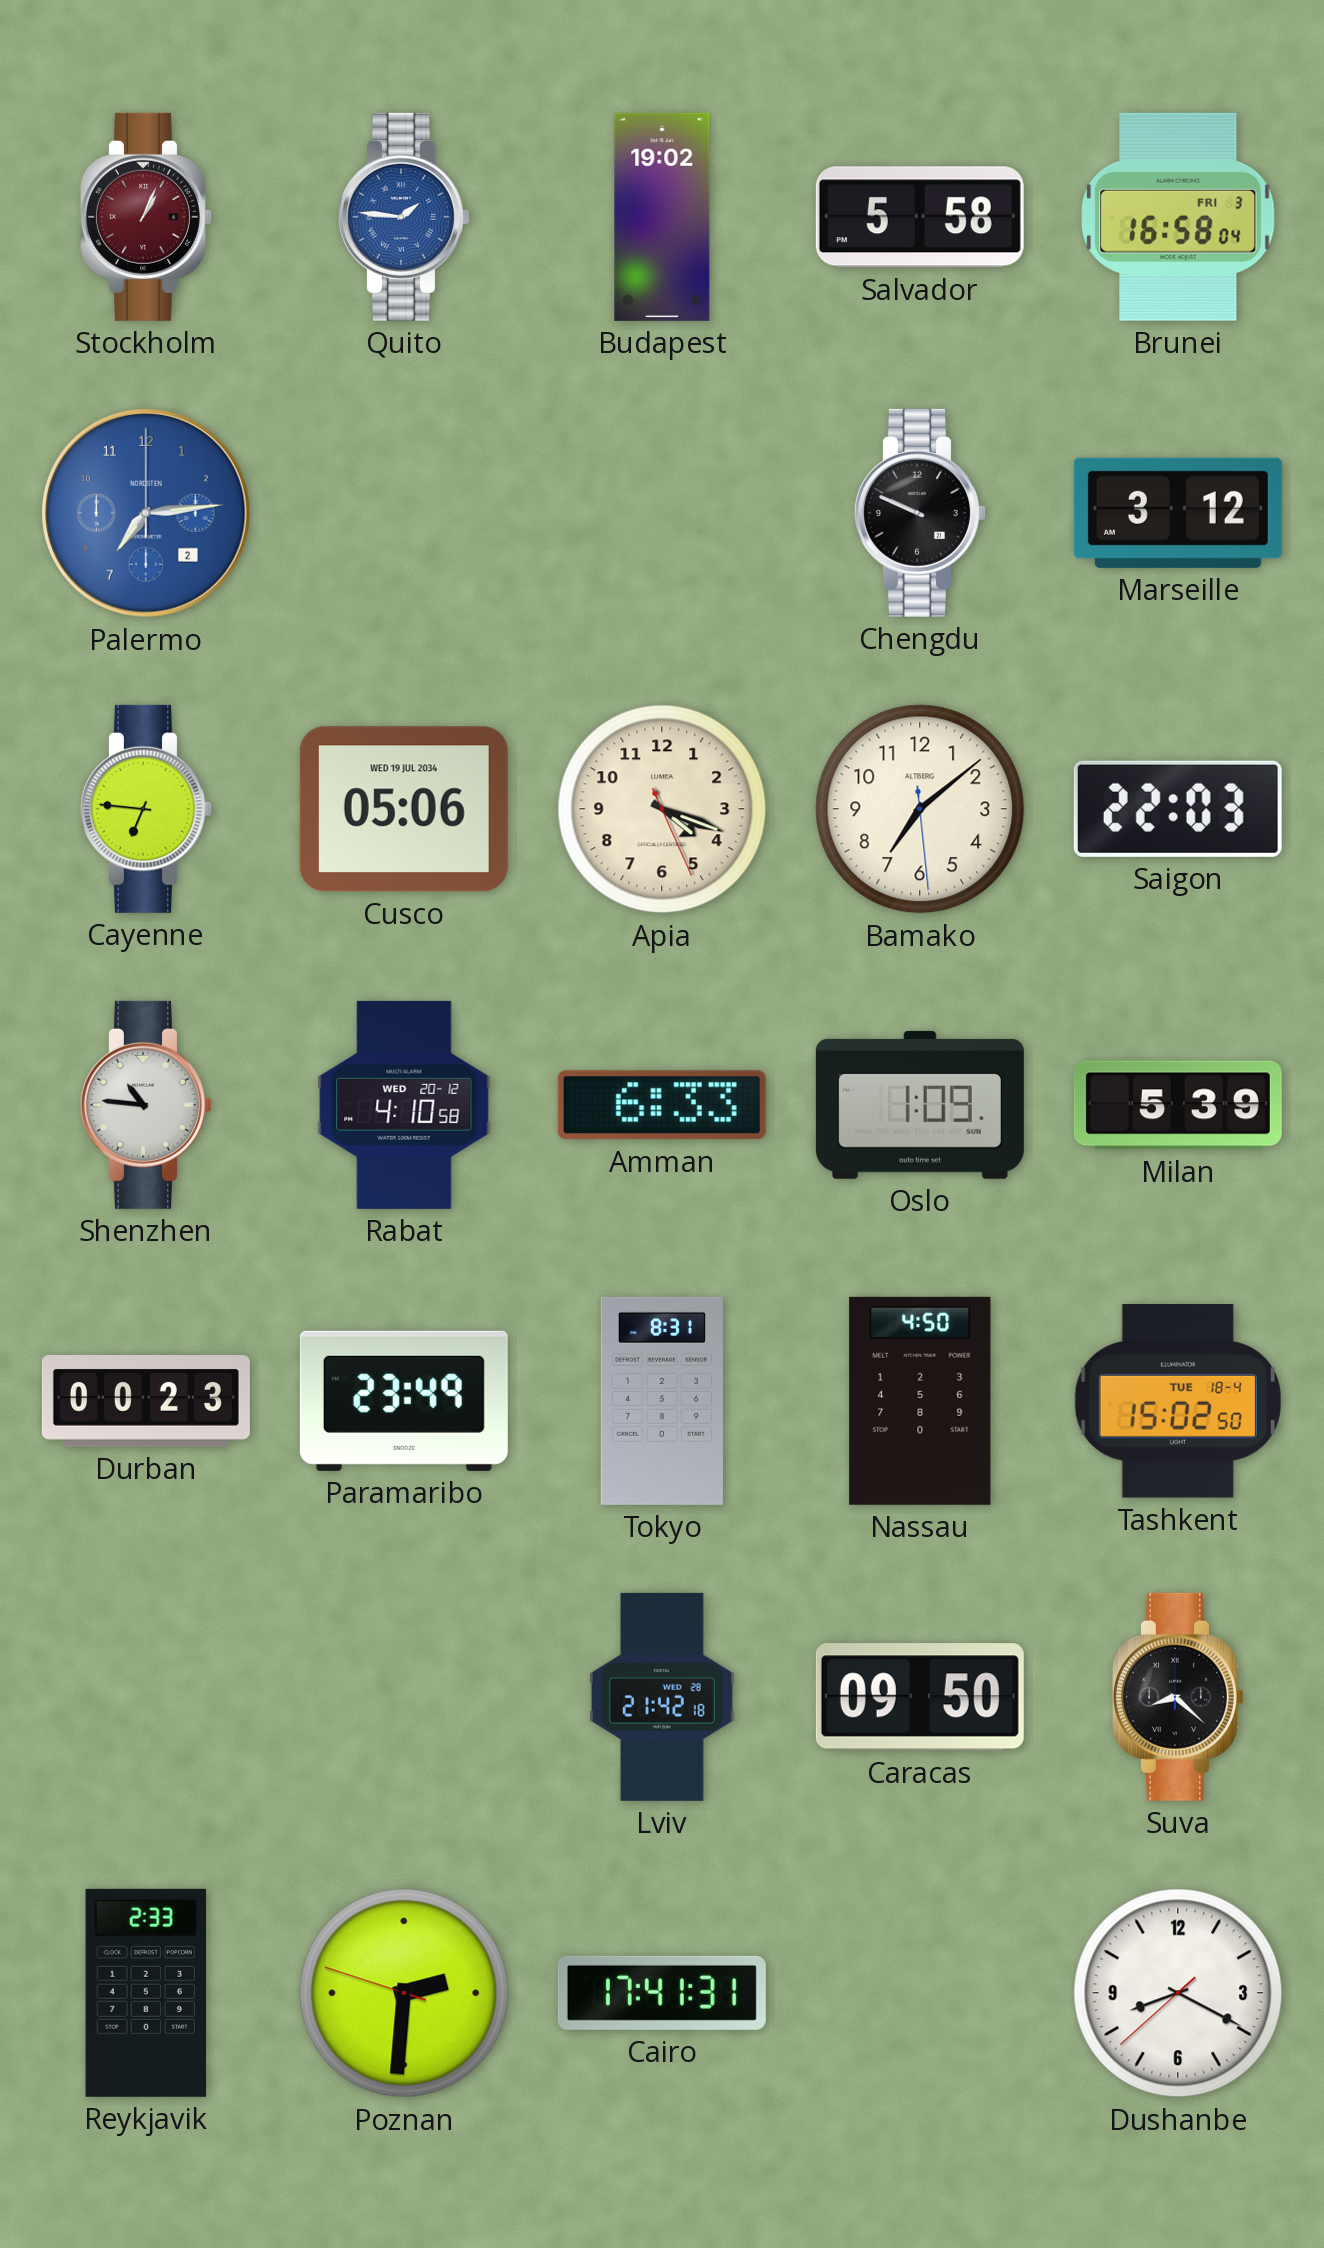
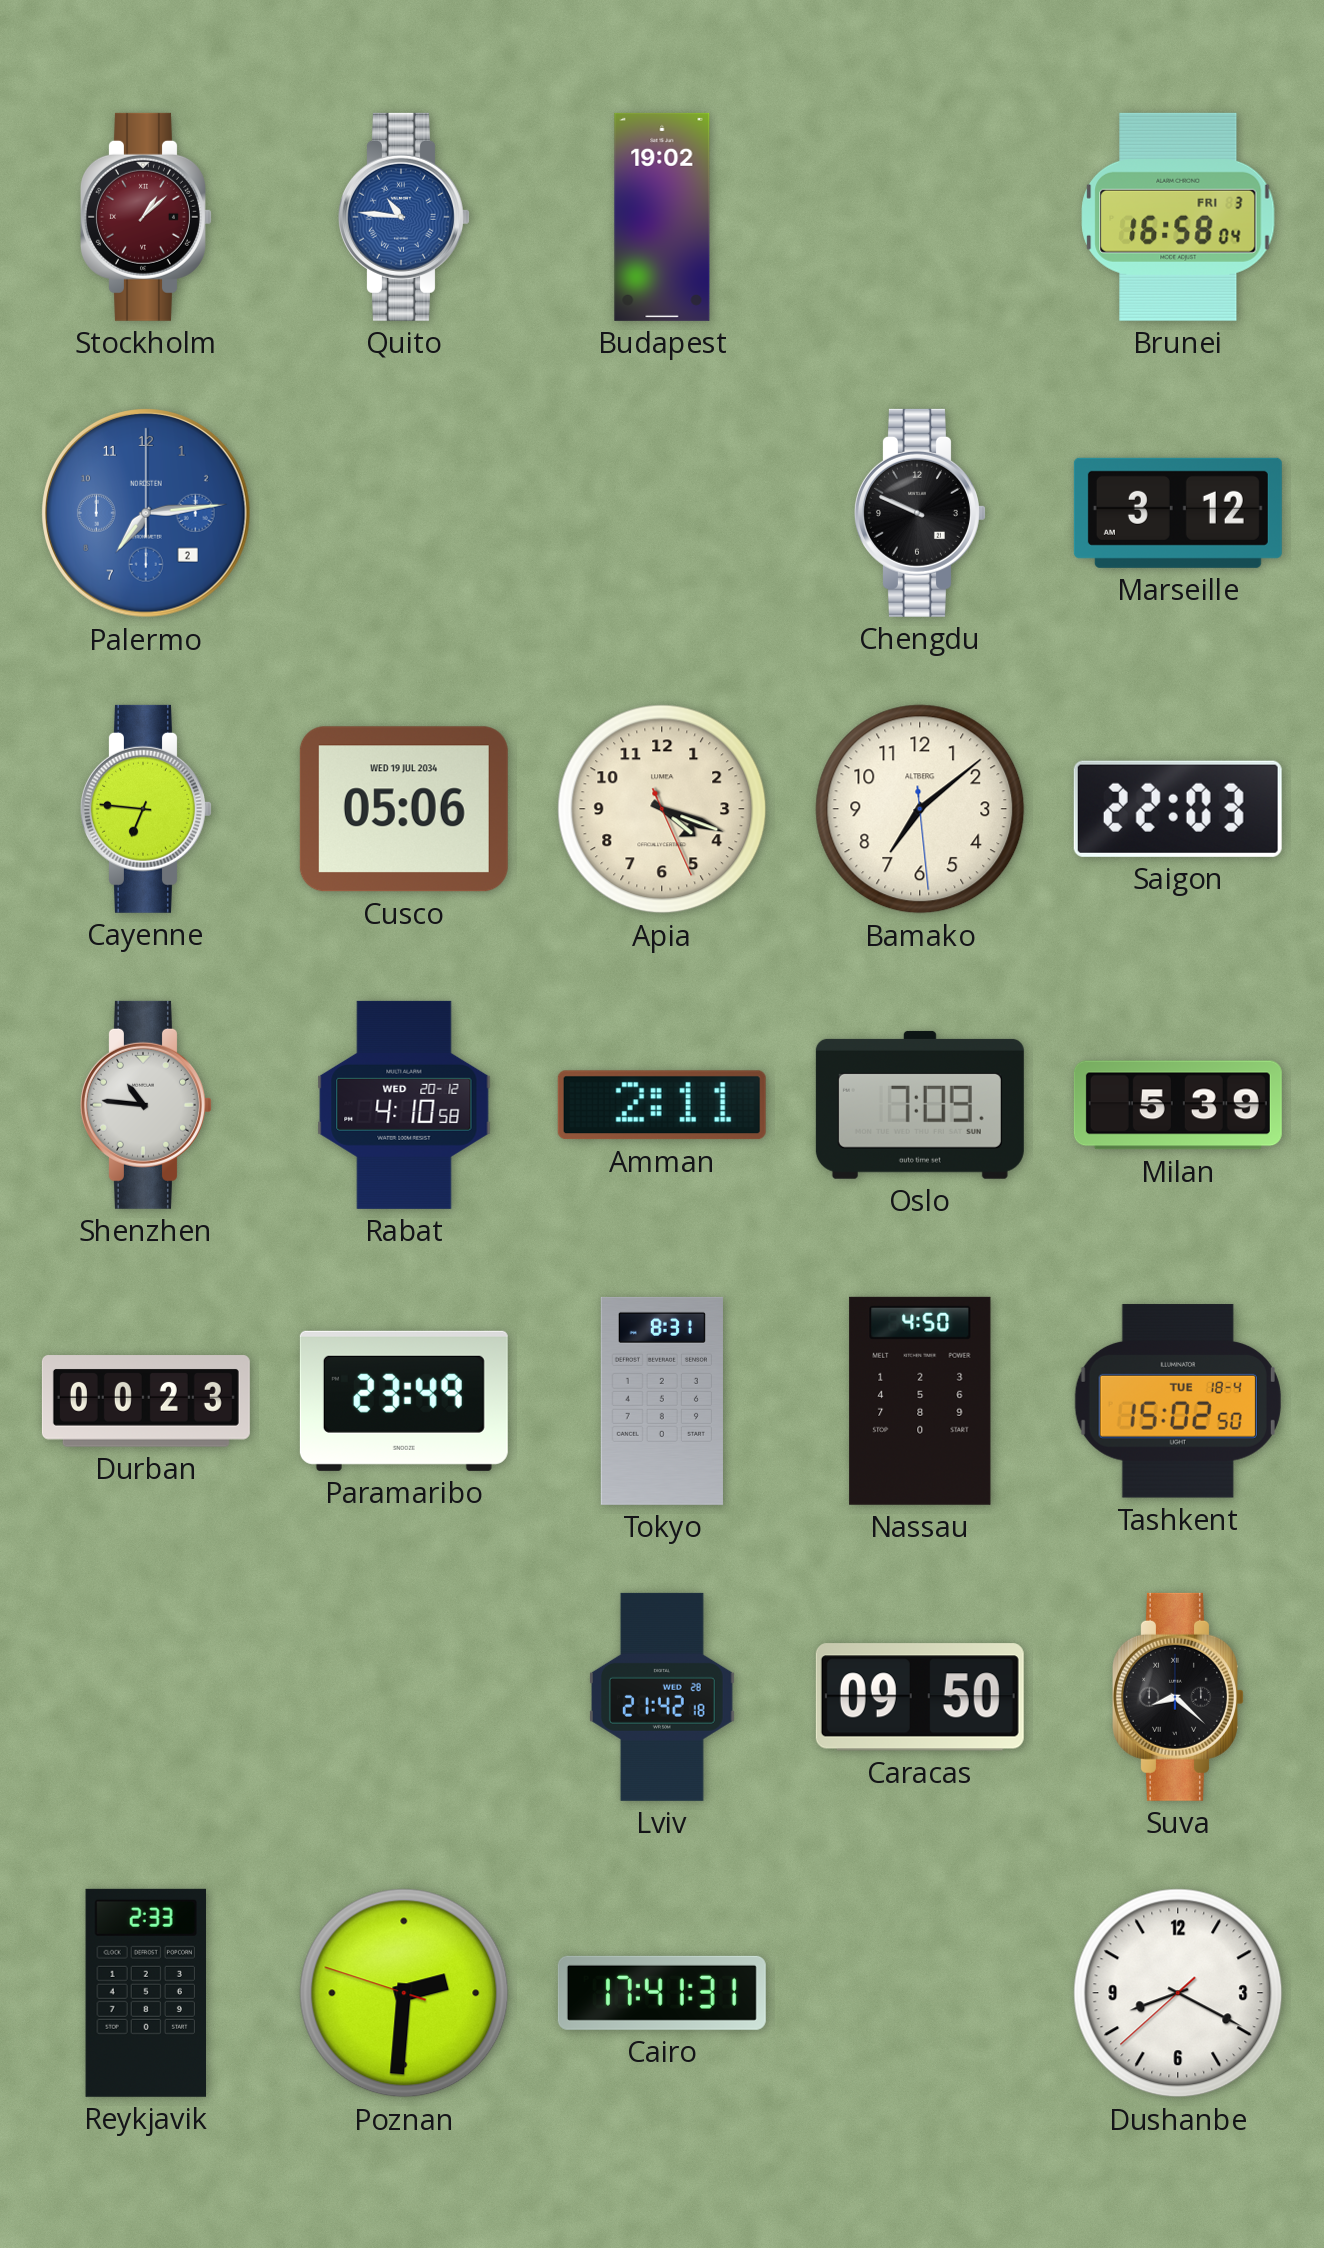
Stockholm: 1:04 -> 1:08 (146, 217)
Quito: 1:46 -> 10:46 (404, 217)
Salvador: 5:58 -> none (920, 217)
Amman: 6:33 -> 2:11 (662, 1105)
Oslo: 1:09 -> 7:09 (920, 1105)
